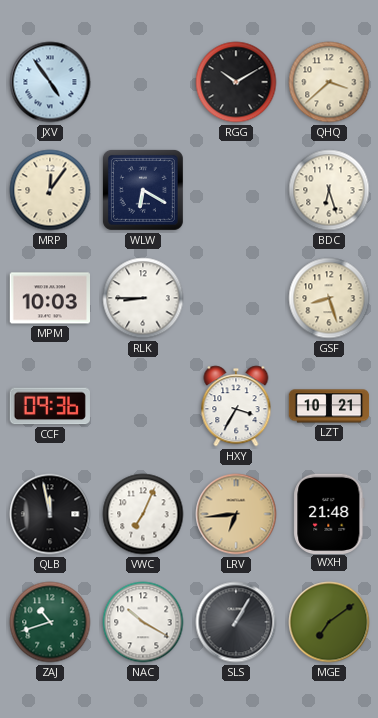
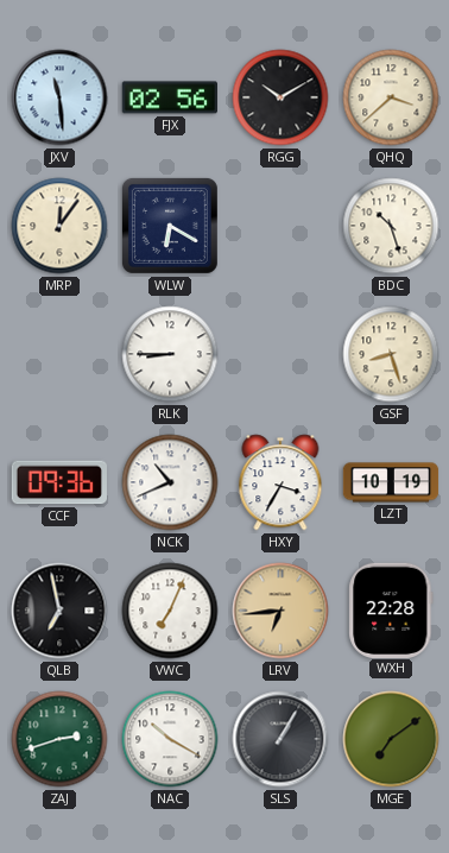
JXV: 4:54 -> 11:29 (59, 97)
FJX: none -> 02:56 (169, 97)
BDC: 6:27 -> 10:27 (391, 226)
MPM: 10:03 -> none (49, 298)
NCK: none -> 10:41 (170, 482)
LZT: 10:21 -> 10:19 (391, 482)
QLB: 11:58 -> 6:58 (59, 611)
WXH: 21:48 -> 22:28 (391, 609)
ZAJ: 10:42 -> 2:42 (59, 739)
